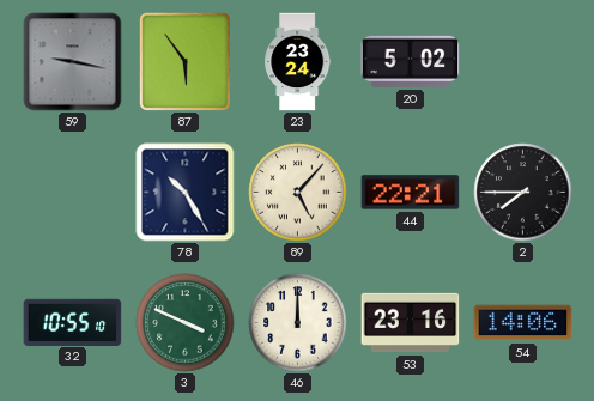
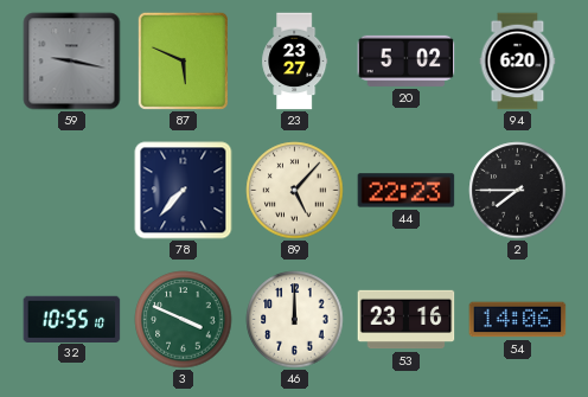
87: 5:54 -> 5:49 (183, 60)
23: 23:24 -> 23:27 (295, 62)
94: none -> 6:20 (518, 62)
78: 10:25 -> 7:37 (184, 191)
44: 22:21 -> 22:23 (407, 191)
